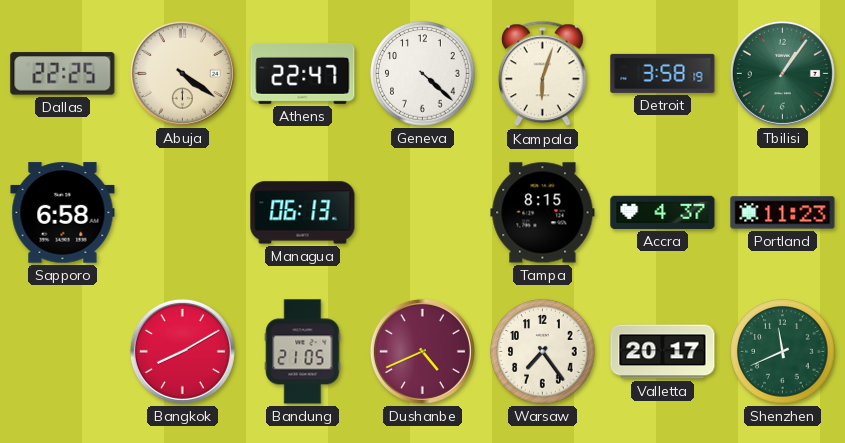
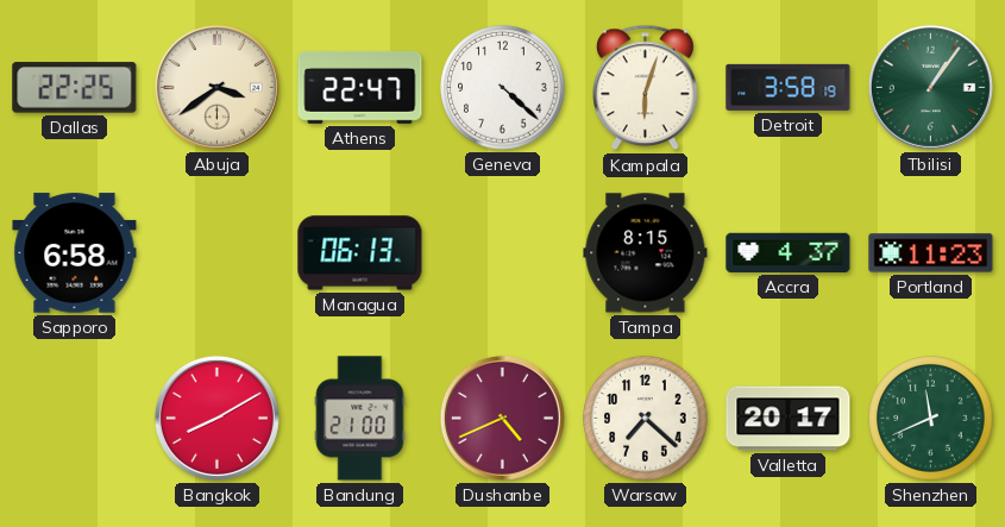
Abuja: 4:21 -> 3:39 (216, 87)
Bandung: 21:05 -> 21:00 (360, 419)
Warsaw: 7:24 -> 7:22 (646, 419)
